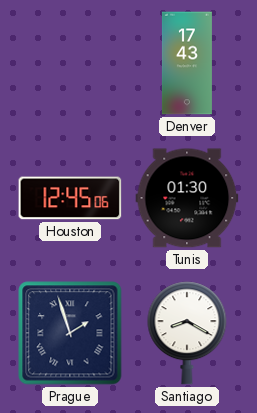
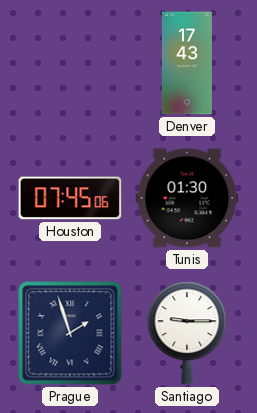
Houston: 12:45 -> 07:45 (70, 198)
Santiago: 8:20 -> 9:15 (187, 333)
